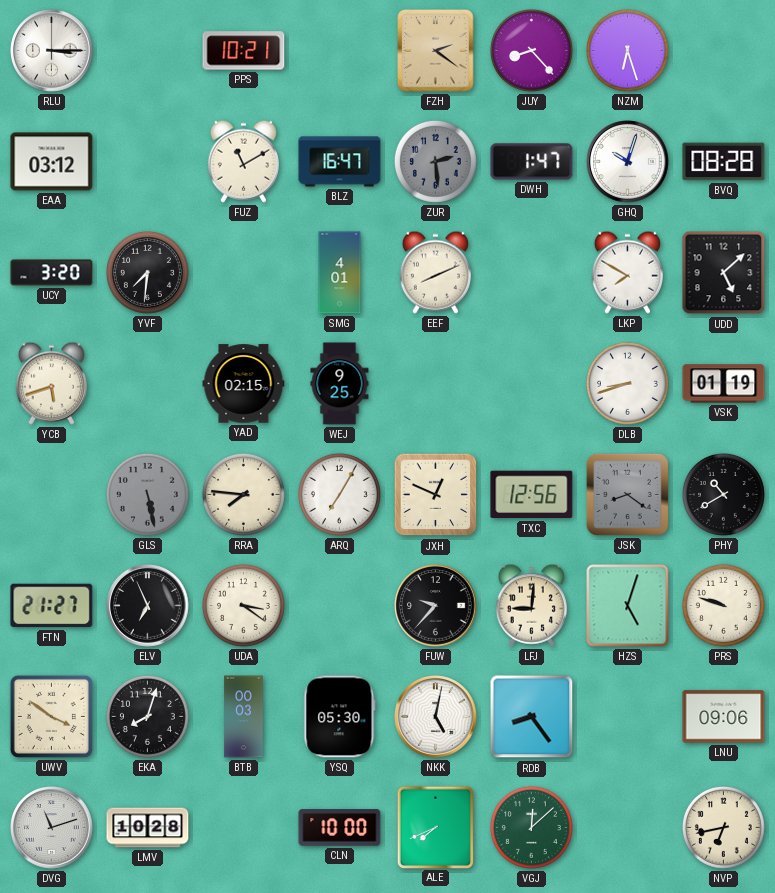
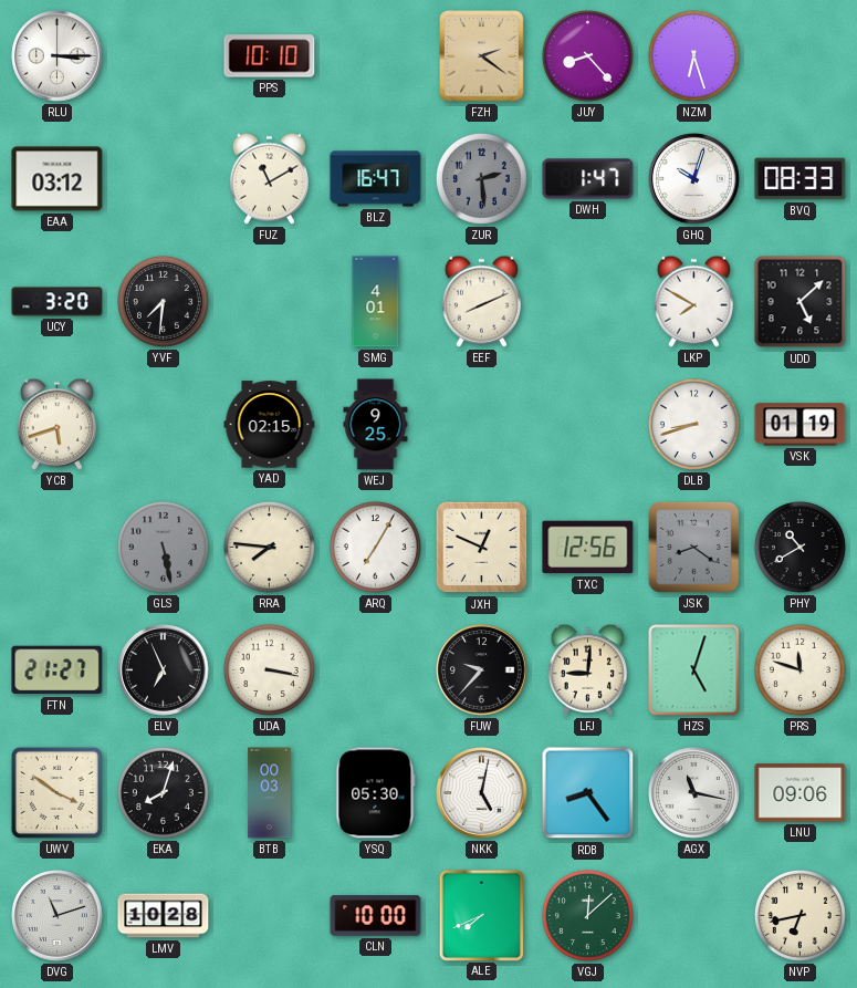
PPS: 10:21 -> 10:10 (270, 56)
BVQ: 08:28 -> 08:33 (801, 179)
UDA: 3:21 -> 3:17 (269, 669)
PRS: 9:48 -> 11:48 (799, 669)
AGX: none -> 11:17 (694, 793)
